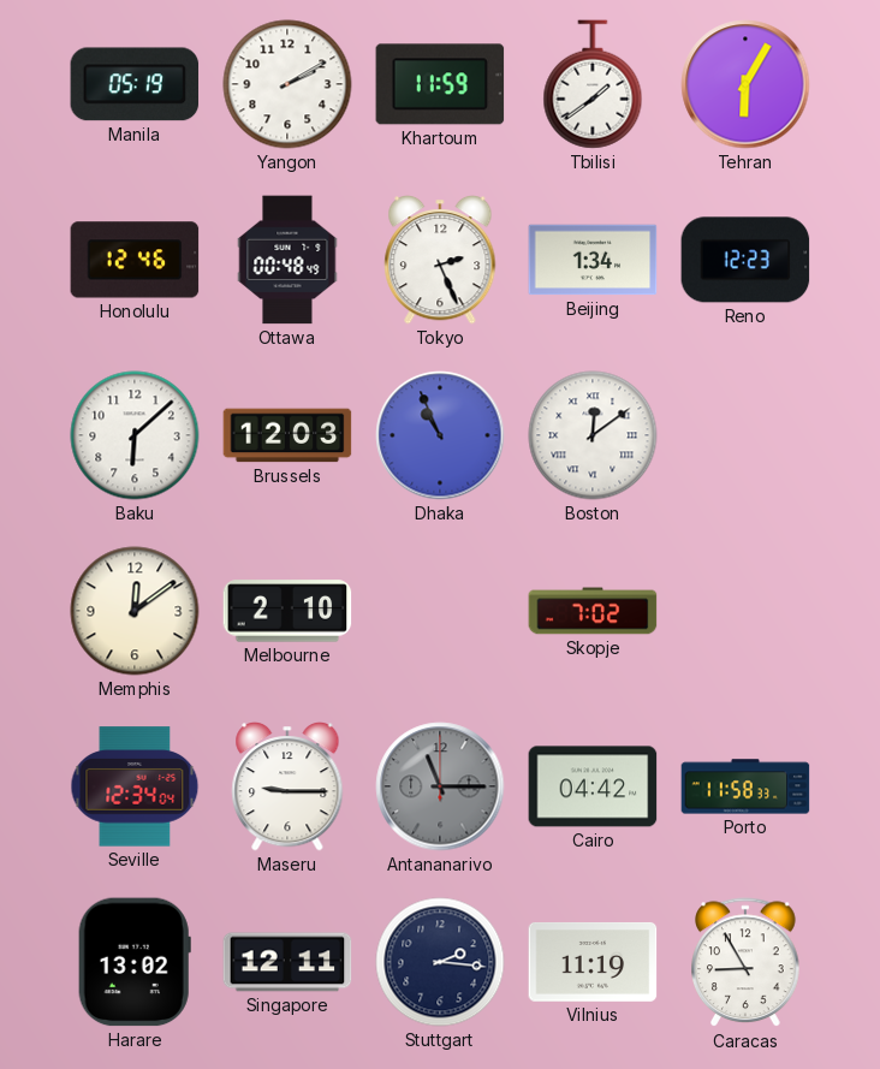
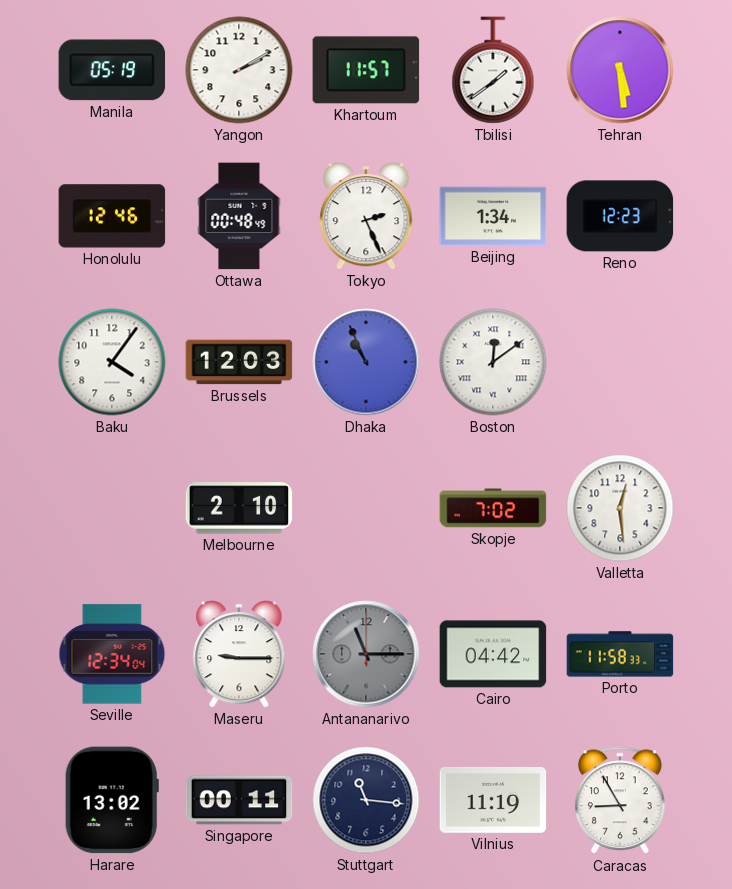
Khartoum: 11:59 -> 11:57 (366, 70)
Tehran: 6:05 -> 5:29 (620, 70)
Baku: 6:08 -> 4:06 (112, 362)
Memphis: 12:09 -> none (135, 611)
Valletta: none -> 12:29 (620, 508)
Singapore: 12:11 -> 00:11 (239, 800)
Stuttgart: 2:16 -> 11:16 (366, 800)
